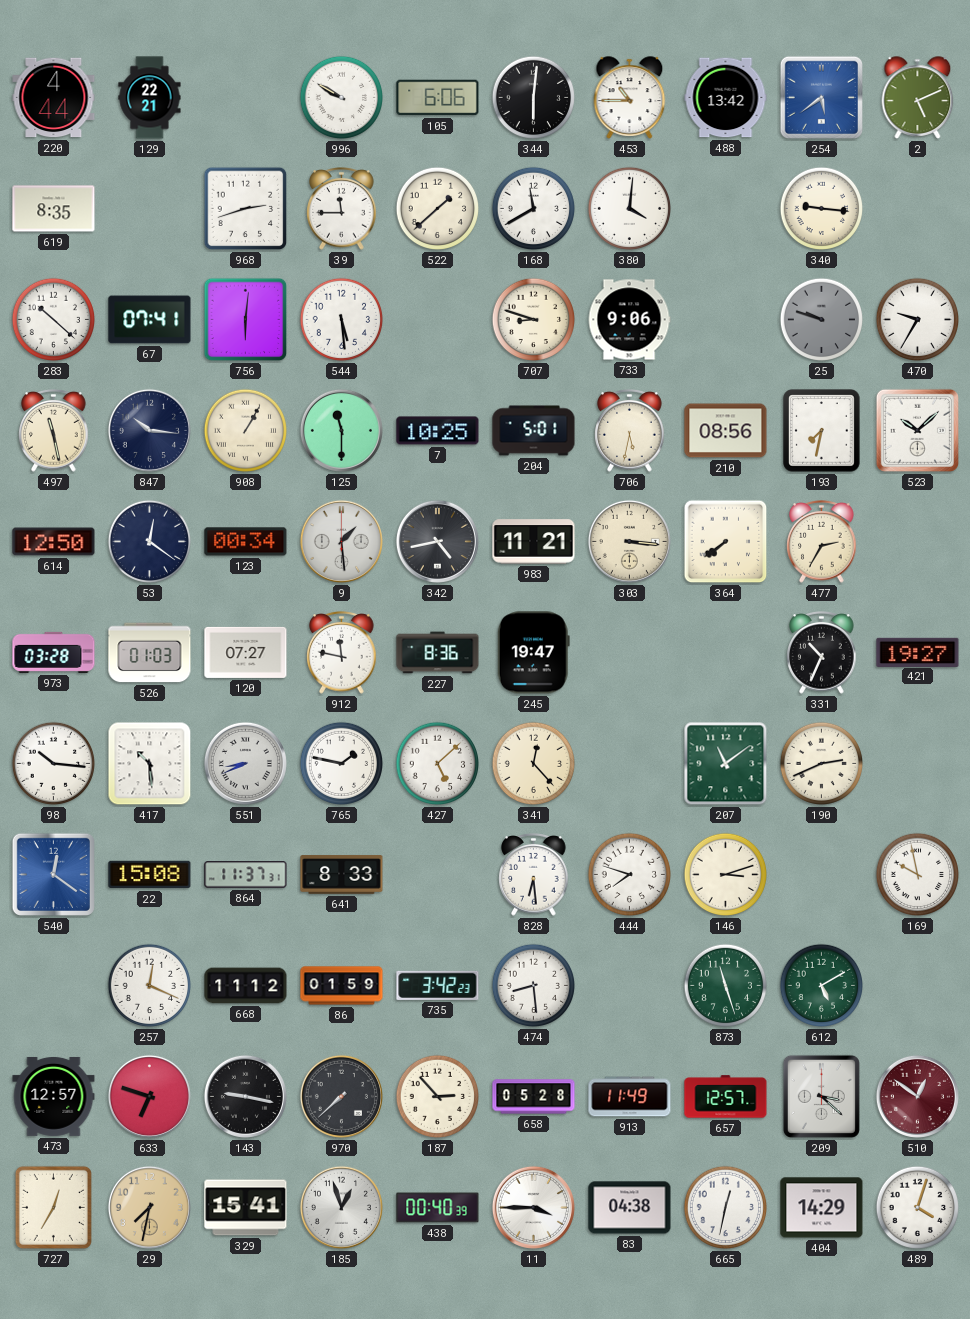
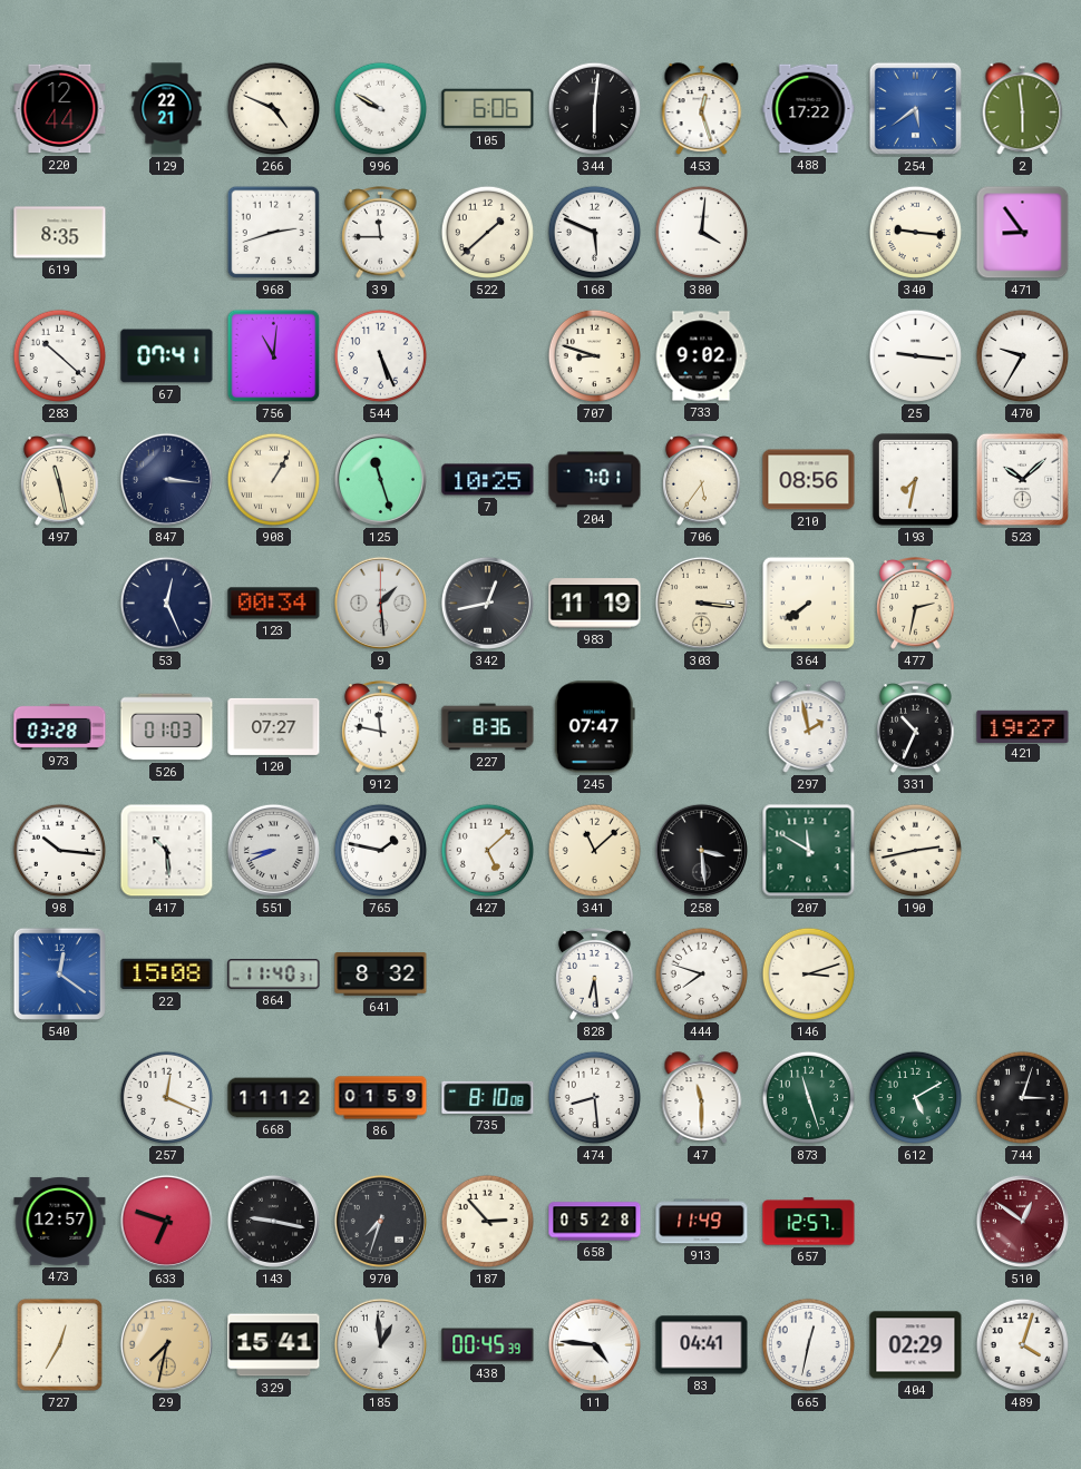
220: 4:44 -> 12:44 (60, 109)
266: none -> 4:49 (274, 109)
453: 10:45 -> 12:27 (702, 109)
488: 13:42 -> 17:22 (809, 109)
2: 5:11 -> 5:59 (1023, 109)
168: 11:40 -> 5:49 (595, 233)
471: none -> 8:54 (1023, 233)
756: 6:01 -> 11:01 (274, 356)
544: 5:29 -> 5:26 (381, 356)
733: 9:06 -> 9:02 (701, 356)
25: 9:48 -> 9:16 (916, 356)
25 dial: grey -> white (916, 356)
847: 10:16 -> 3:16 (166, 479)
125: 11:30 -> 11:27 (380, 479)
204: 5:01 -> 7:01 (595, 480)
706: 5:32 -> 5:36 (702, 480)
614: 12:50 -> none (54, 542)
53: 12:21 -> 12:26 (167, 604)
342: 4:43 -> 12:43 (487, 603)
983: 11:21 -> 11:19 (595, 604)
477: 2:35 -> 2:32 (916, 604)
245: 19:47 -> 07:47 (594, 727)
297: none -> 1:58 (809, 727)
341: 12:23 -> 11:08 (595, 851)
258: none -> 3:29 (701, 850)
207: 11:09 -> 11:50 (809, 851)
190: 2:41 -> 2:43 (916, 851)
864: 11:37 -> 11:40 (274, 975)
641: 8:33 -> 8:32 (381, 975)
169: 9:58 -> none (918, 875)
735: 3:42 -> 8:10 (488, 1097)
47: none -> 11:30 (702, 1098)
744: none -> 3:03 (1023, 1098)
970: 7:38 -> 7:33 (380, 1221)
209: 3:22 -> none (821, 1096)
185: 12:57 -> 12:59 (380, 1344)
438: 00:40 -> 00:45 (488, 1345)
11: 3:45 -> 4:46 (594, 1344)
83: 04:38 -> 04:41 (702, 1345)
404: 14:29 -> 02:29 (916, 1345)
